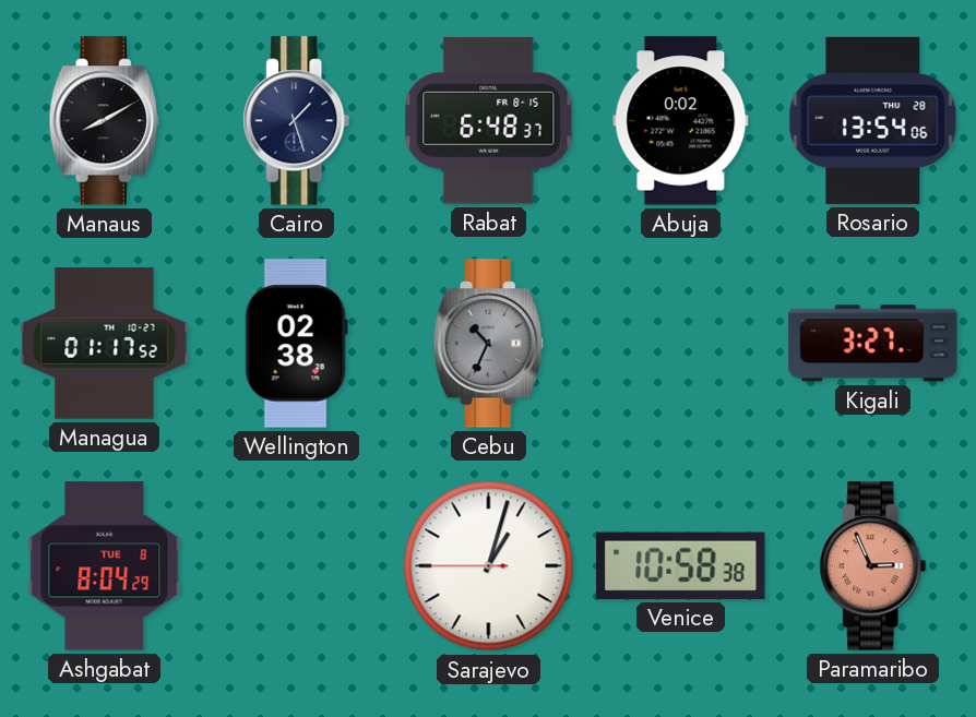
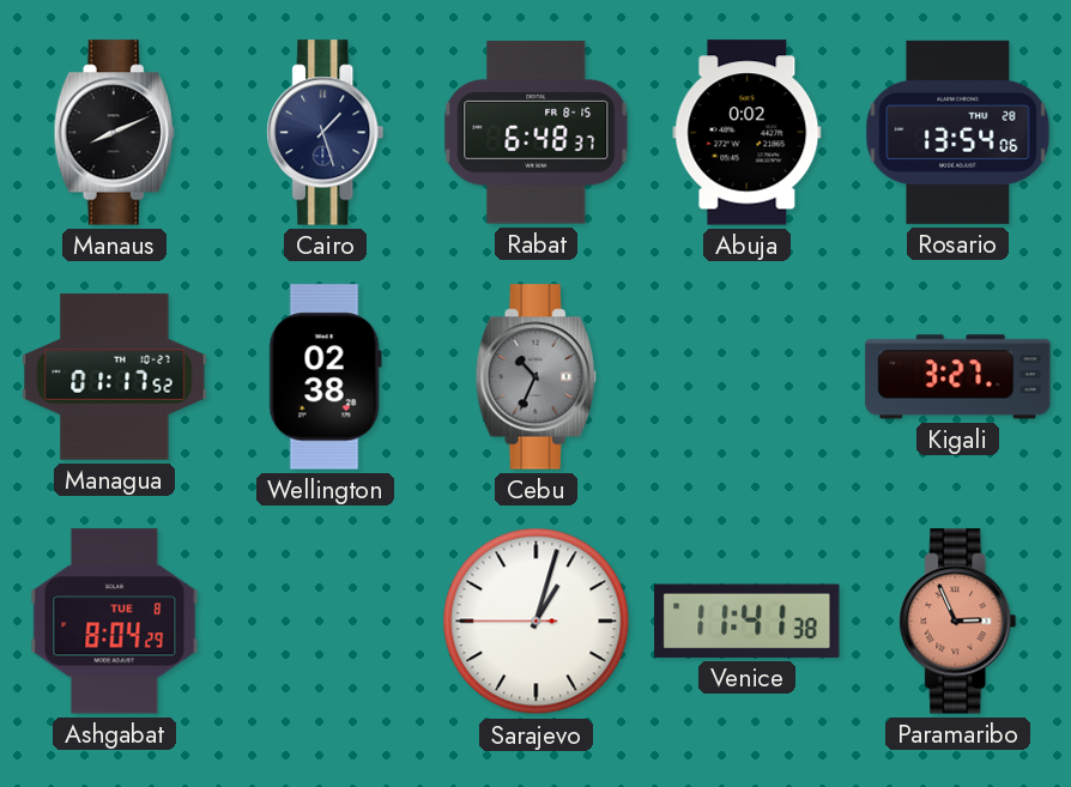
Manaus: 8:10 -> 8:11 (114, 133)
Venice: 10:58 -> 11:41 (748, 620)
